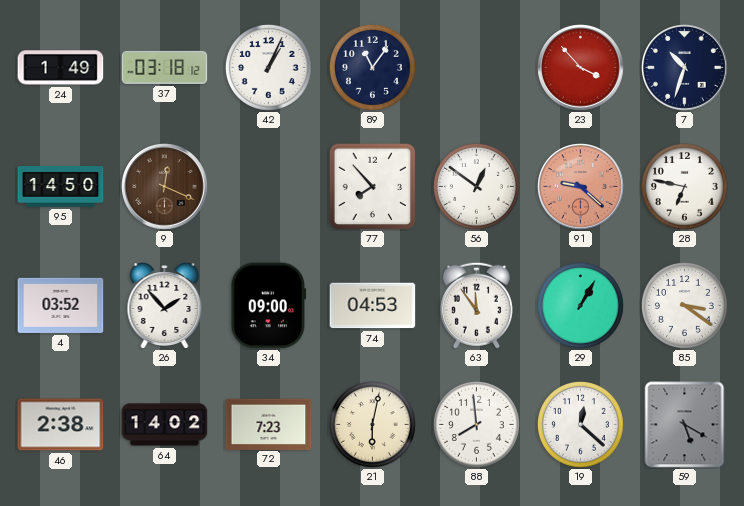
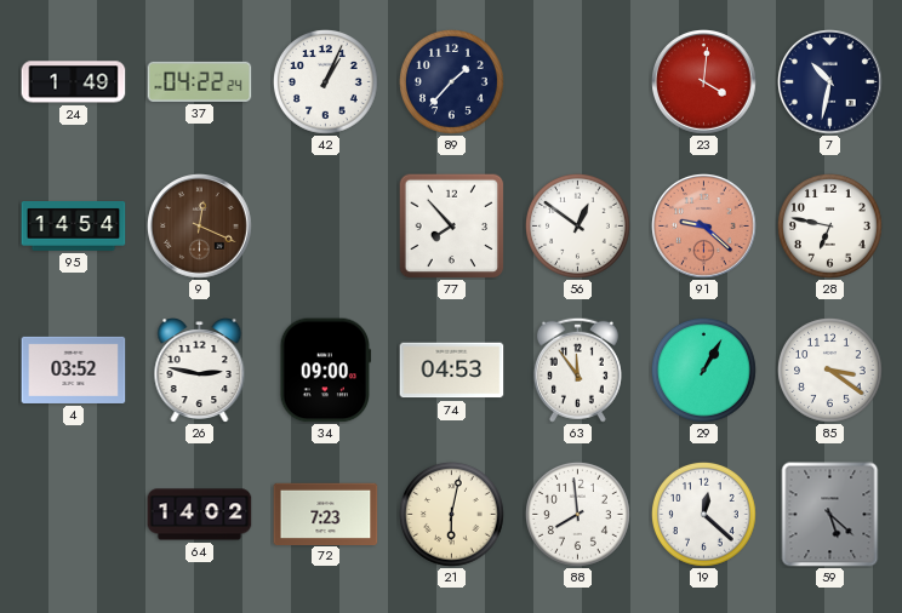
37: 03:18 -> 04:22 (200, 81)
89: 11:06 -> 1:37 (451, 81)
23: 3:53 -> 4:01 (704, 82)
7: 10:33 -> 10:32 (830, 82)
95: 14:50 -> 14:54 (74, 227)
26: 1:53 -> 2:47 (200, 371)
46: 2:38 -> none (61, 425)
59: 5:20 -> 5:22 (830, 515)
